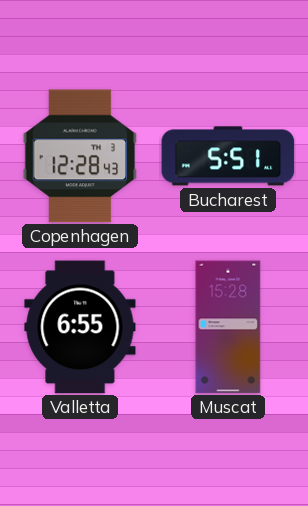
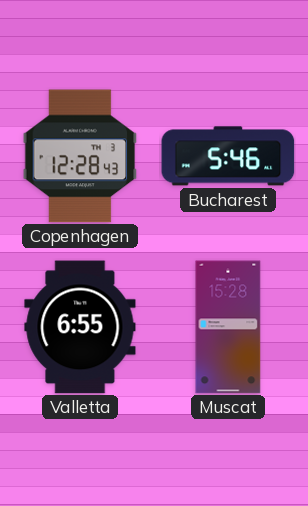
Bucharest: 5:51 -> 5:46 (228, 156)
